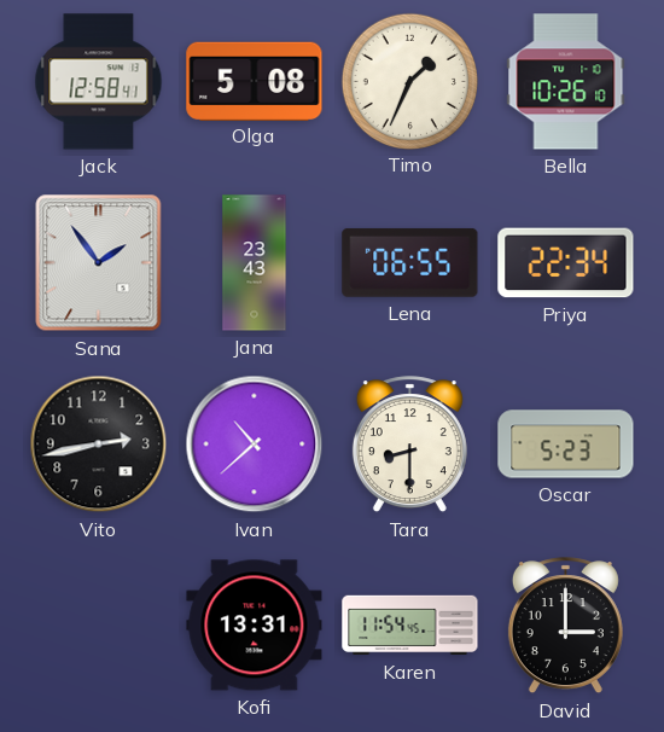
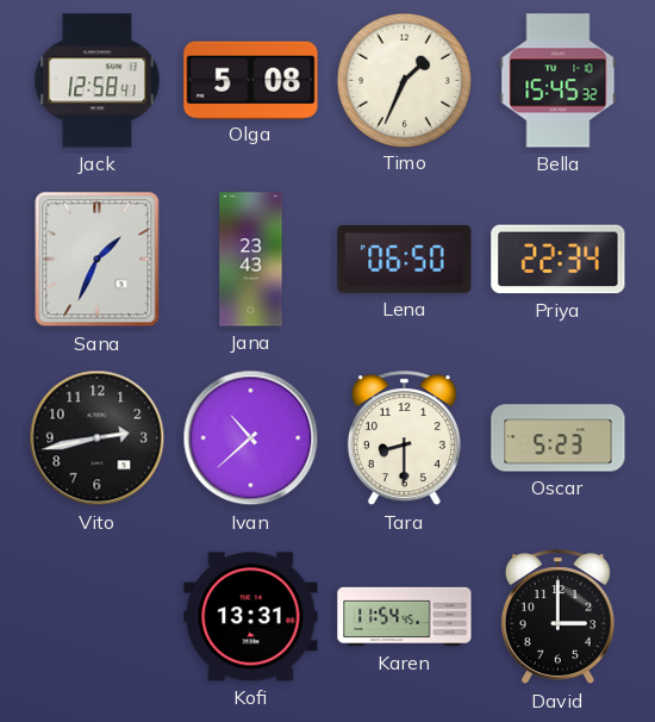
Bella: 10:26 -> 15:45 (559, 81)
Sana: 1:54 -> 1:34 (98, 260)
Lena: 06:55 -> 06:50 (405, 259)
